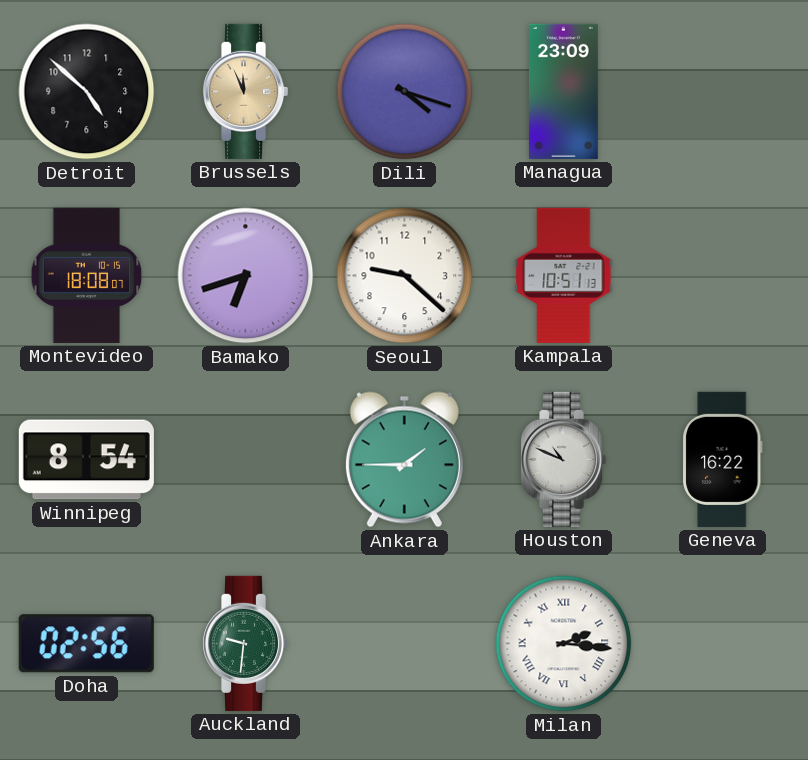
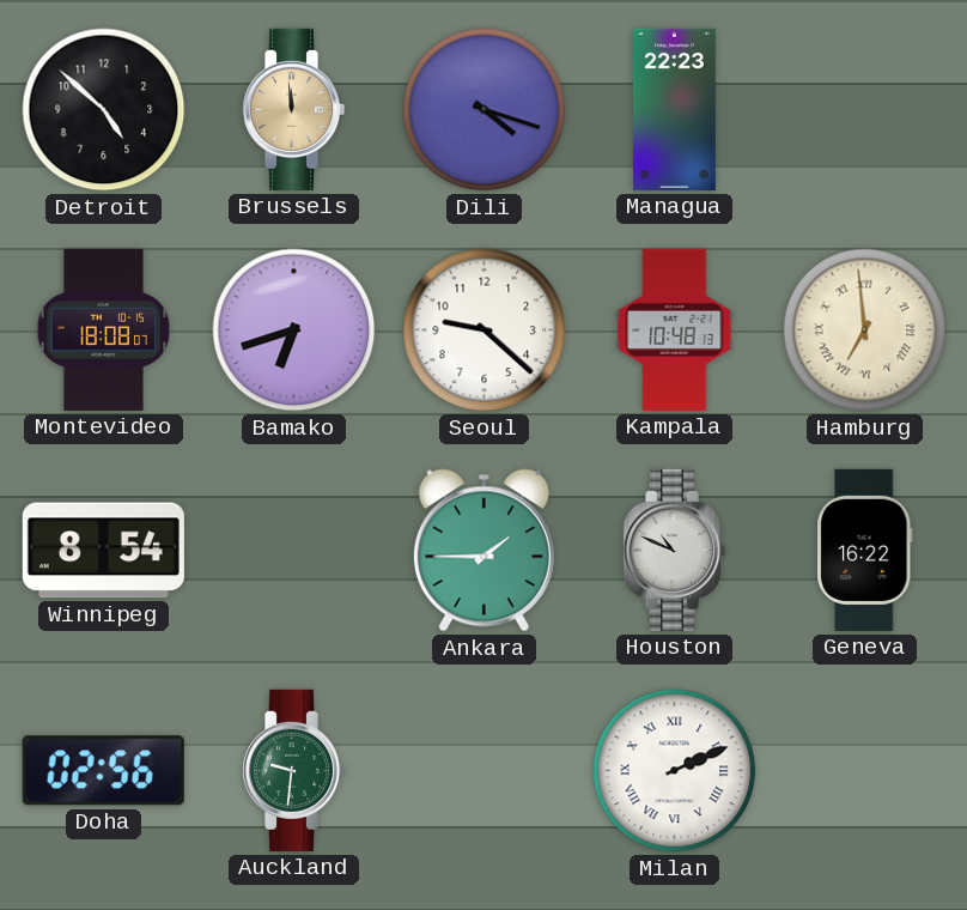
Brussels: 11:56 -> 11:59 (293, 109)
Managua: 23:09 -> 22:23 (674, 109)
Kampala: 10:51 -> 10:48 (675, 329)
Hamburg: none -> 6:59 (865, 330)
Milan: 2:16 -> 2:11 (675, 771)
